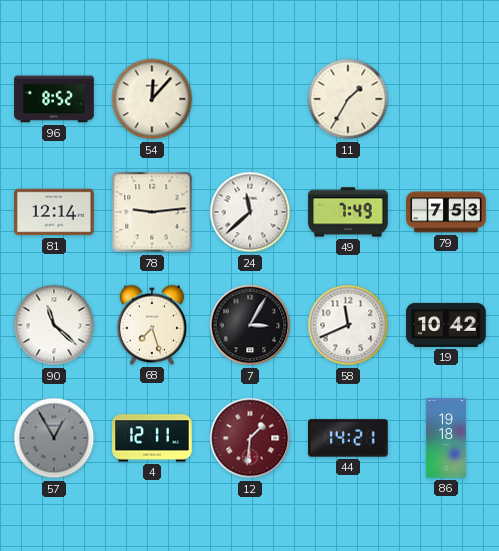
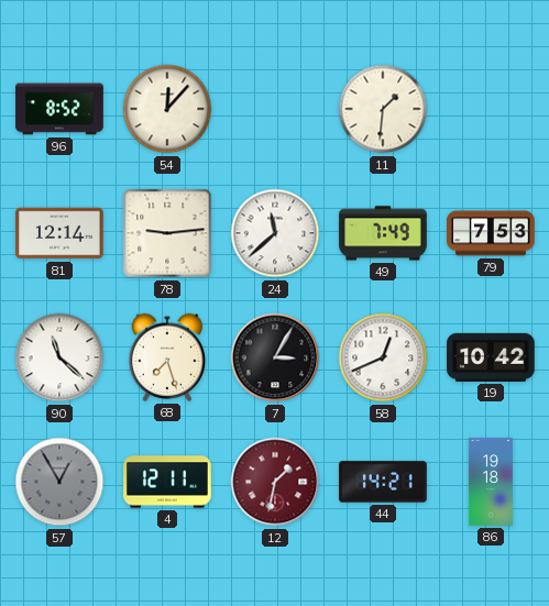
11: 1:35 -> 1:31 (383, 109)
58: 11:41 -> 12:41 (383, 357)
12: 1:31 -> 1:32 (275, 482)
